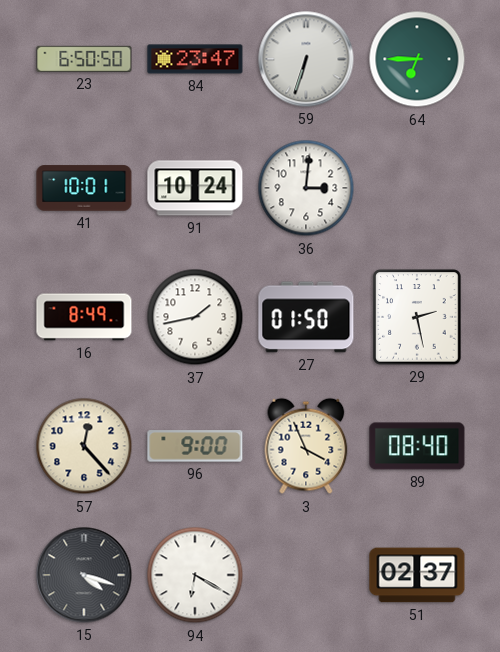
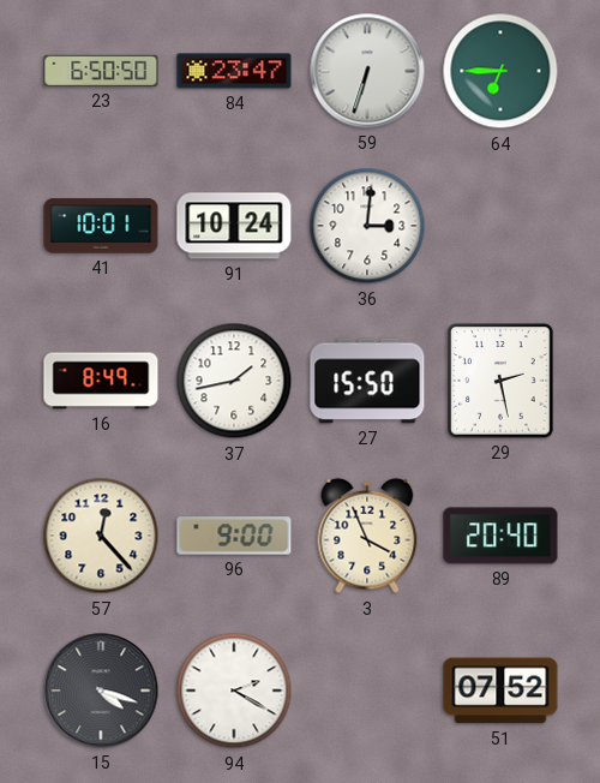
27: 01:50 -> 15:50 (367, 381)
89: 08:40 -> 20:40 (500, 536)
94: 6:20 -> 2:20 (234, 691)
51: 02:37 -> 07:52 (500, 691)
